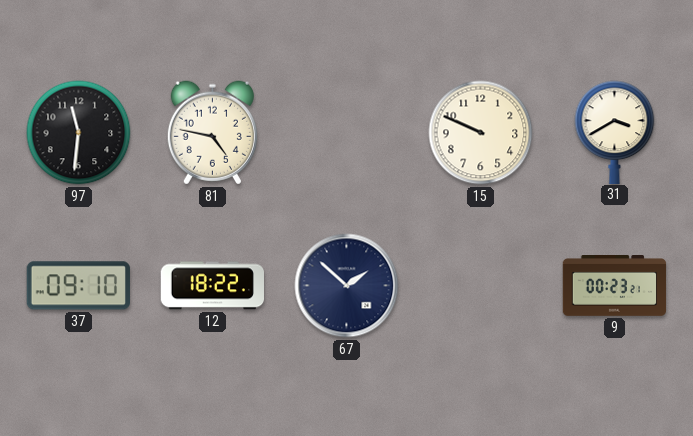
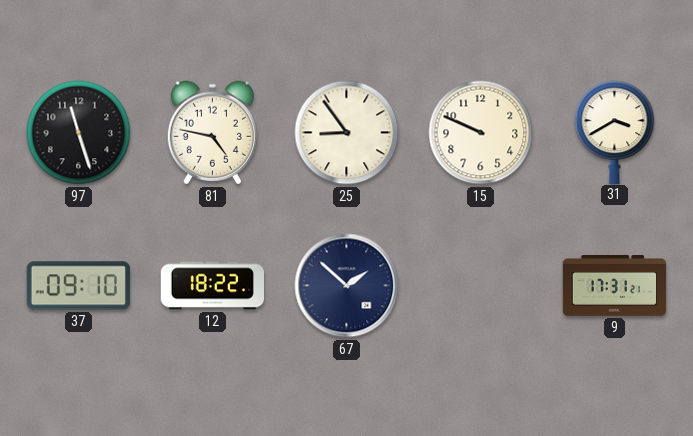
97: 11:31 -> 11:27 (79, 133)
25: none -> 8:54 (347, 133)
9: 00:23 -> 17:31 (615, 286)
